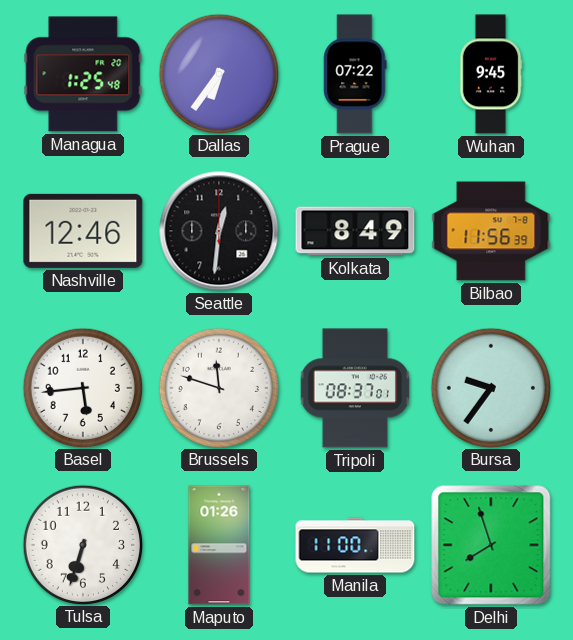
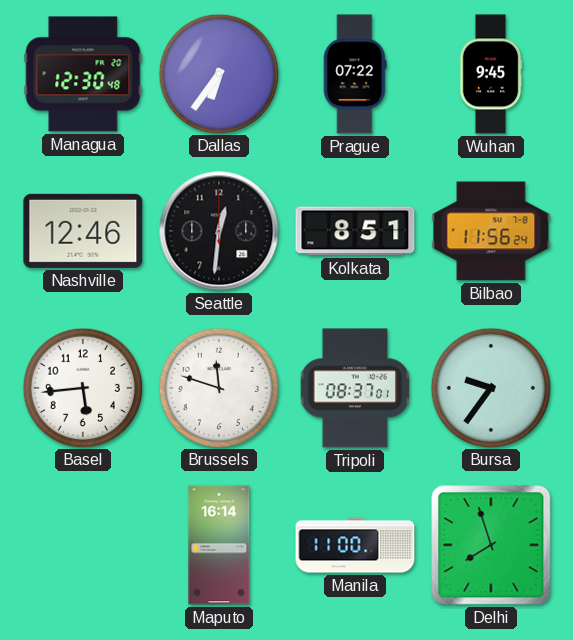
Managua: 1:25 -> 12:30 (83, 74)
Kolkata: 8:49 -> 8:51 (355, 231)
Bilbao: 11:56:39 -> 11:56:24 (491, 231)
Tulsa: 6:33 -> none (82, 544)
Maputo: 01:26 -> 16:14 (219, 545)
